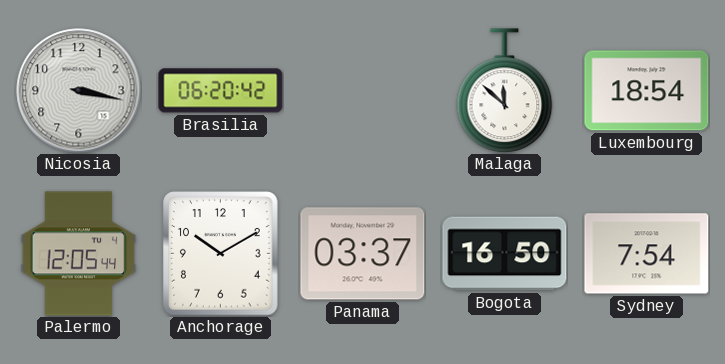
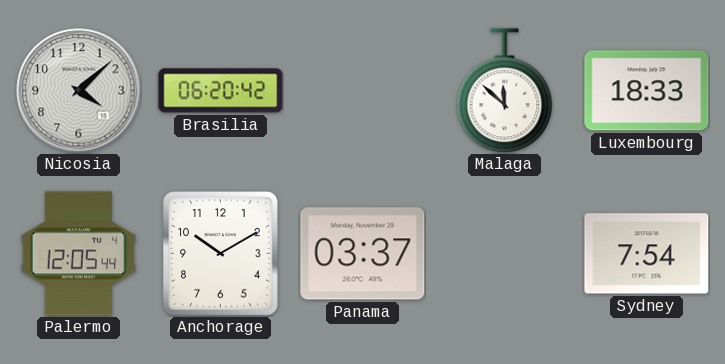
Nicosia: 3:17 -> 4:08 (79, 91)
Luxembourg: 18:54 -> 18:33 (647, 91)
Bogota: 16:50 -> none (505, 254)
